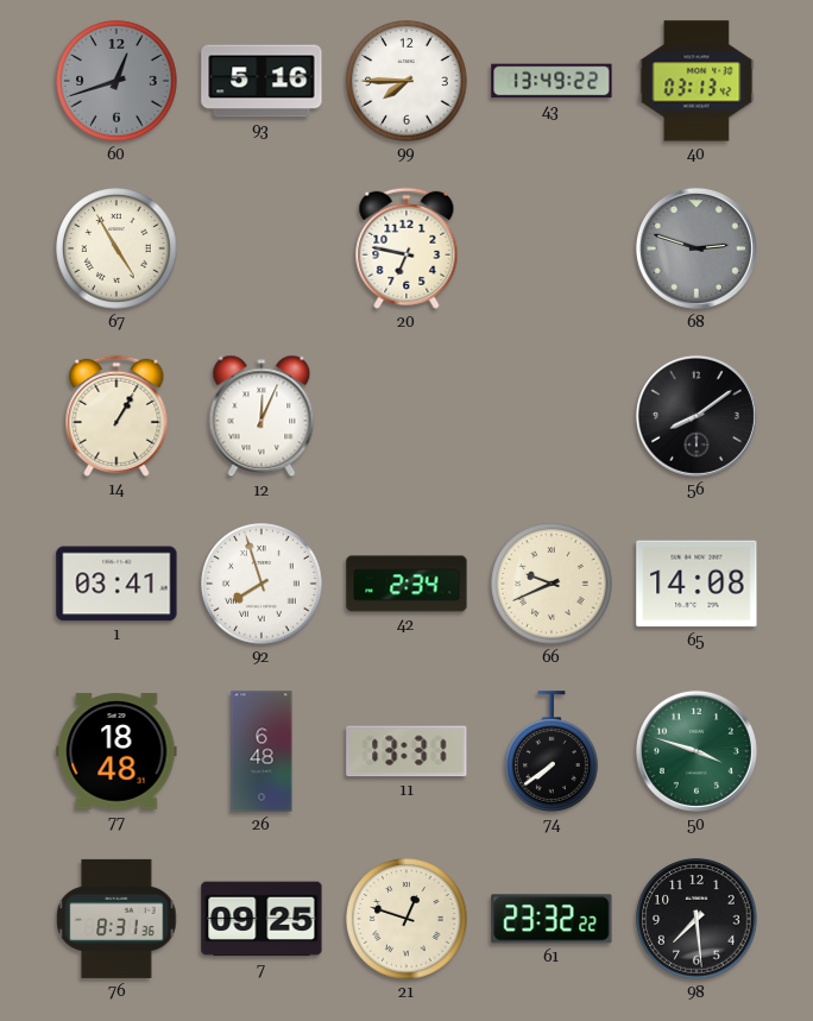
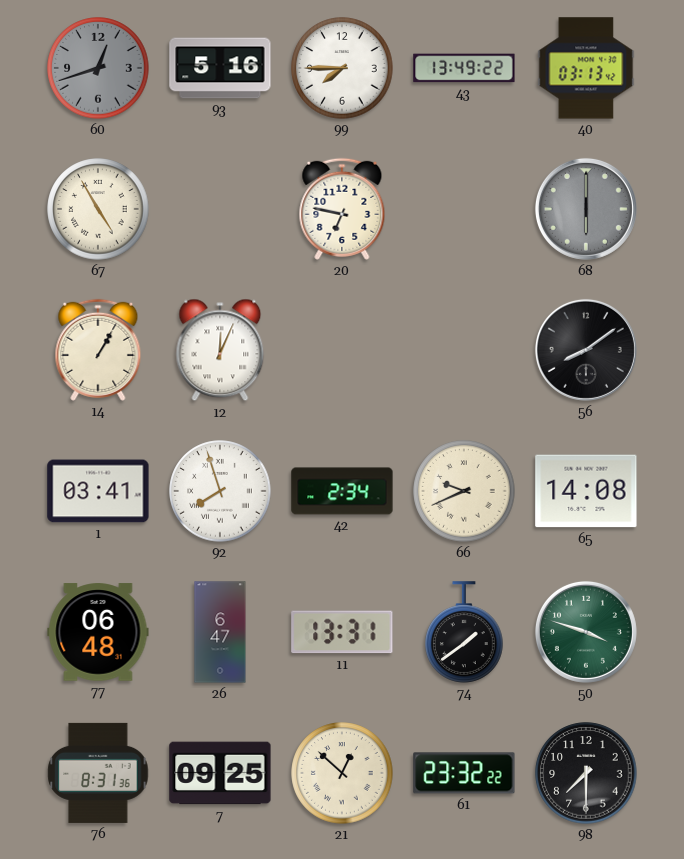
68: 2:48 -> 6:00 (586, 209)
77: 18:48 -> 06:48 (98, 632)
26: 6:48 -> 6:47 (220, 632)
74: 7:39 -> 1:39 (464, 632)
21: 12:48 -> 12:52 (342, 773)
98: 7:29 -> 7:30 (586, 773)
